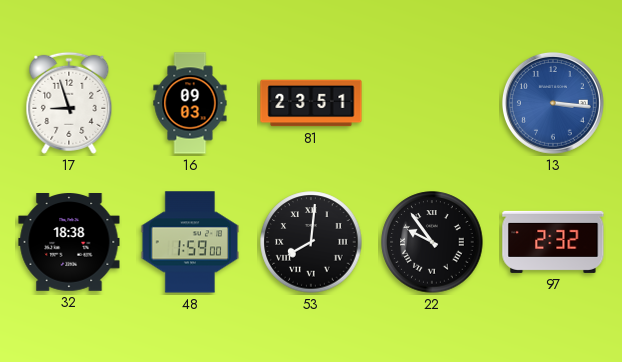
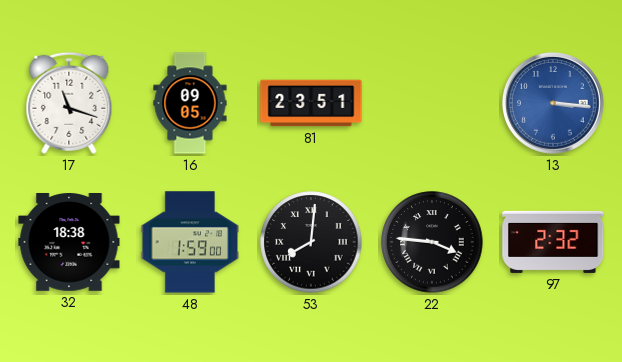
17: 8:57 -> 11:18 (69, 103)
16: 09:03 -> 09:05 (190, 103)
22: 9:54 -> 3:46 (432, 242)
